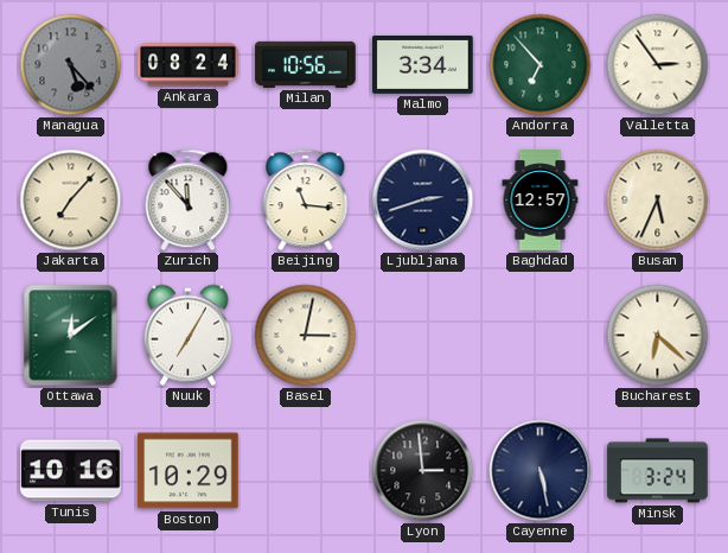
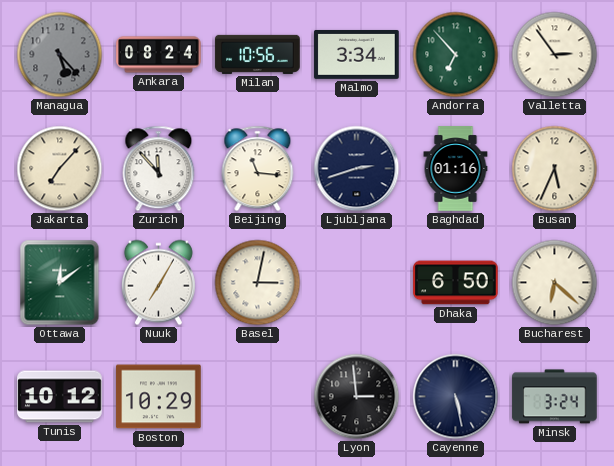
Baghdad: 12:57 -> 01:16 (456, 169)
Dhaka: none -> 6:50 (456, 283)
Tunis: 10:16 -> 10:12 (60, 397)
